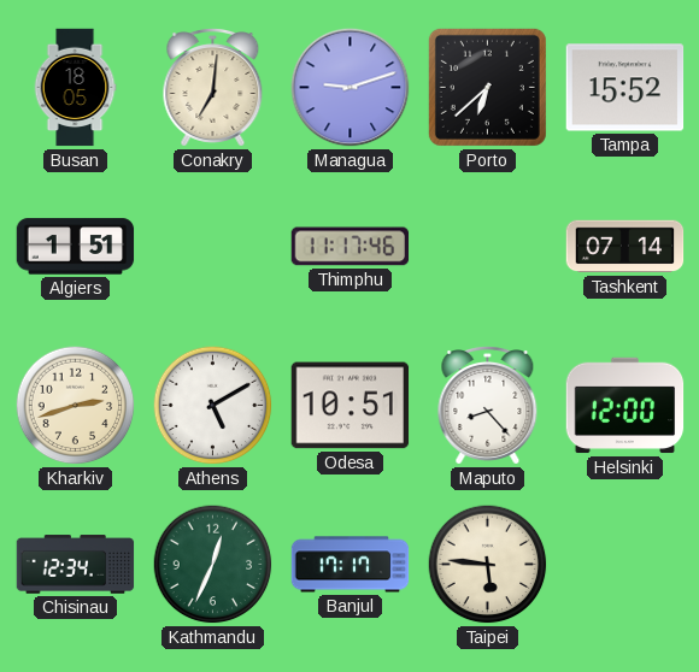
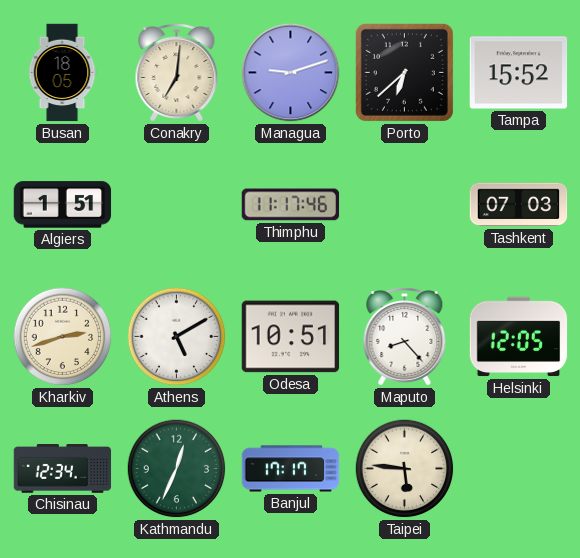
Tashkent: 07:14 -> 07:03 (519, 205)
Helsinki: 12:00 -> 12:05 (519, 337)
